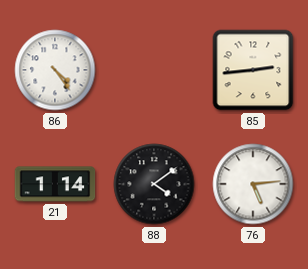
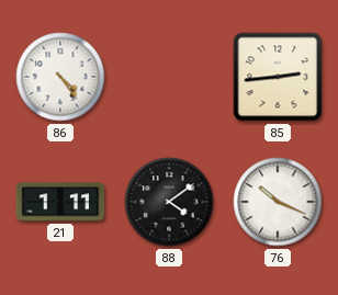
21: 1:14 -> 1:11 (60, 202)
76: 5:14 -> 10:19 (278, 202)
